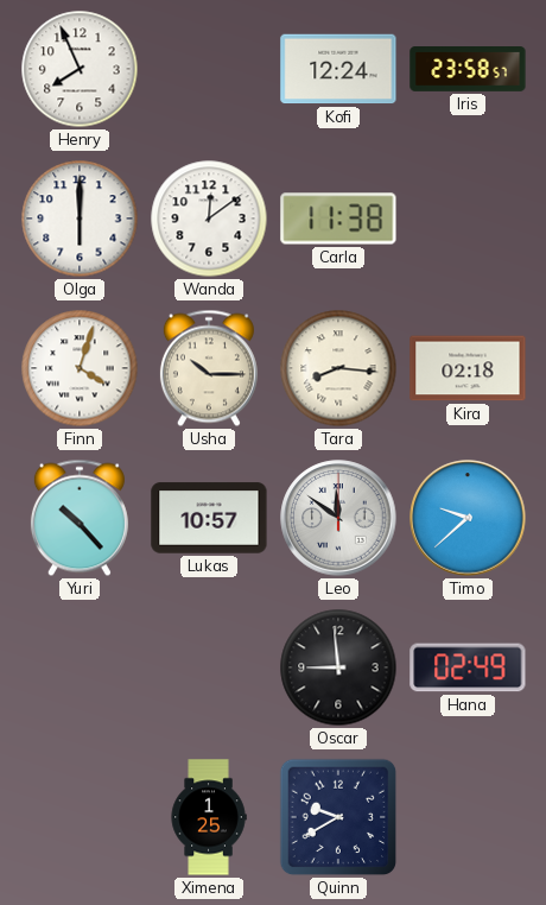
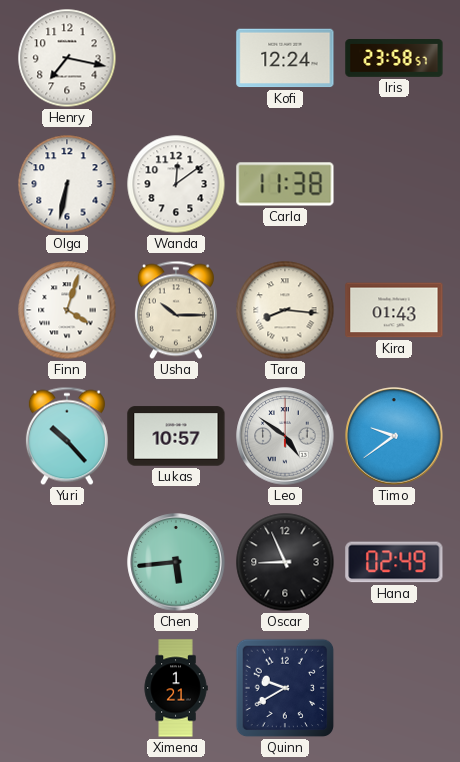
Henry: 7:56 -> 7:17 (67, 58)
Olga: 6:00 -> 6:32 (67, 184)
Kira: 02:18 -> 01:43 (394, 310)
Leo: 11:51 -> 4:51 (285, 436)
Timo: 9:38 -> 9:39 (394, 436)
Chen: none -> 5:44 (176, 562)
Oscar: 8:59 -> 8:56 (285, 562)
Ximena: 1:25 -> 1:21 (176, 688)
